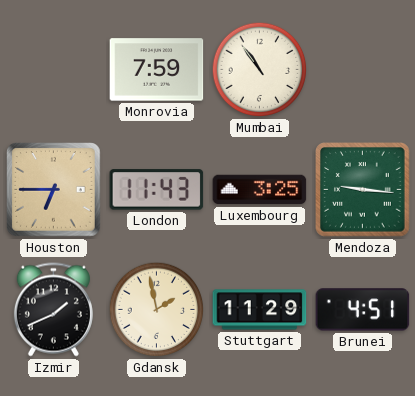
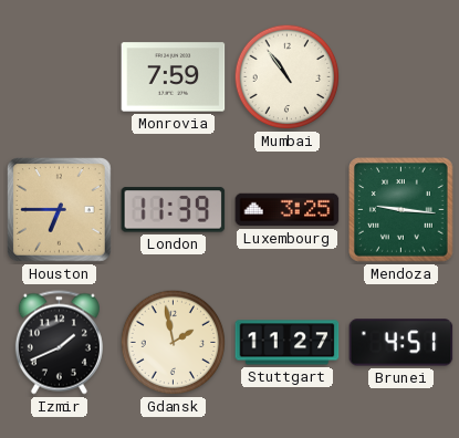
London: 11:43 -> 11:39 (174, 210)
Stuttgart: 11:29 -> 11:27 (288, 343)
